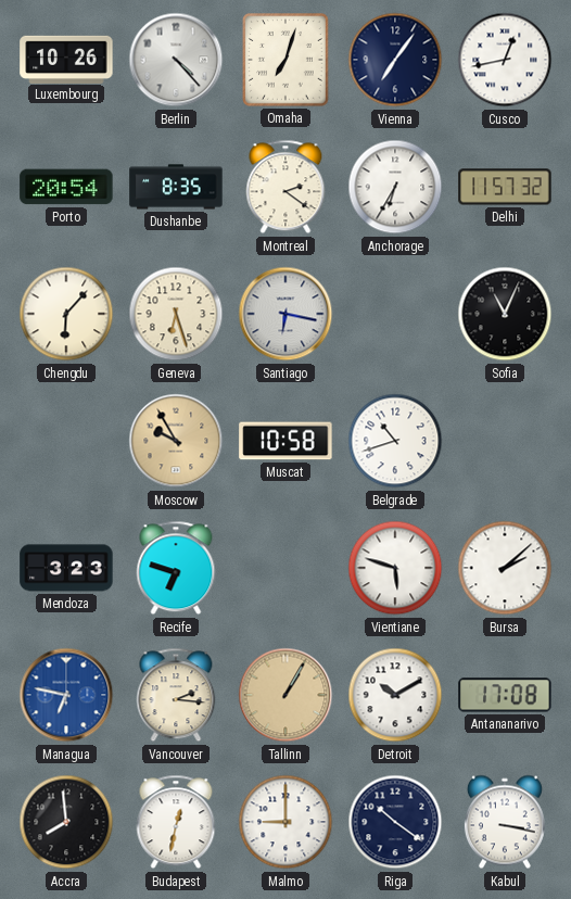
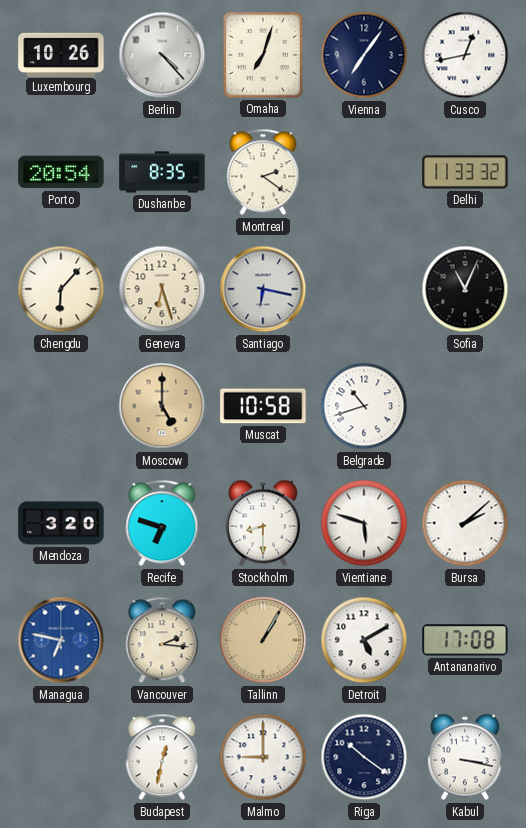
Anchorage: 6:35 -> none (395, 187)
Delhi: 11:57 -> 11:33 (465, 172)
Moscow: 9:55 -> 5:00 (162, 406)
Mendoza: 3:23 -> 3:20 (61, 523)
Stockholm: none -> 8:30 (263, 523)
Detroit: 10:10 -> 5:10 (364, 640)
Accra: 7:59 -> none (66, 822)
